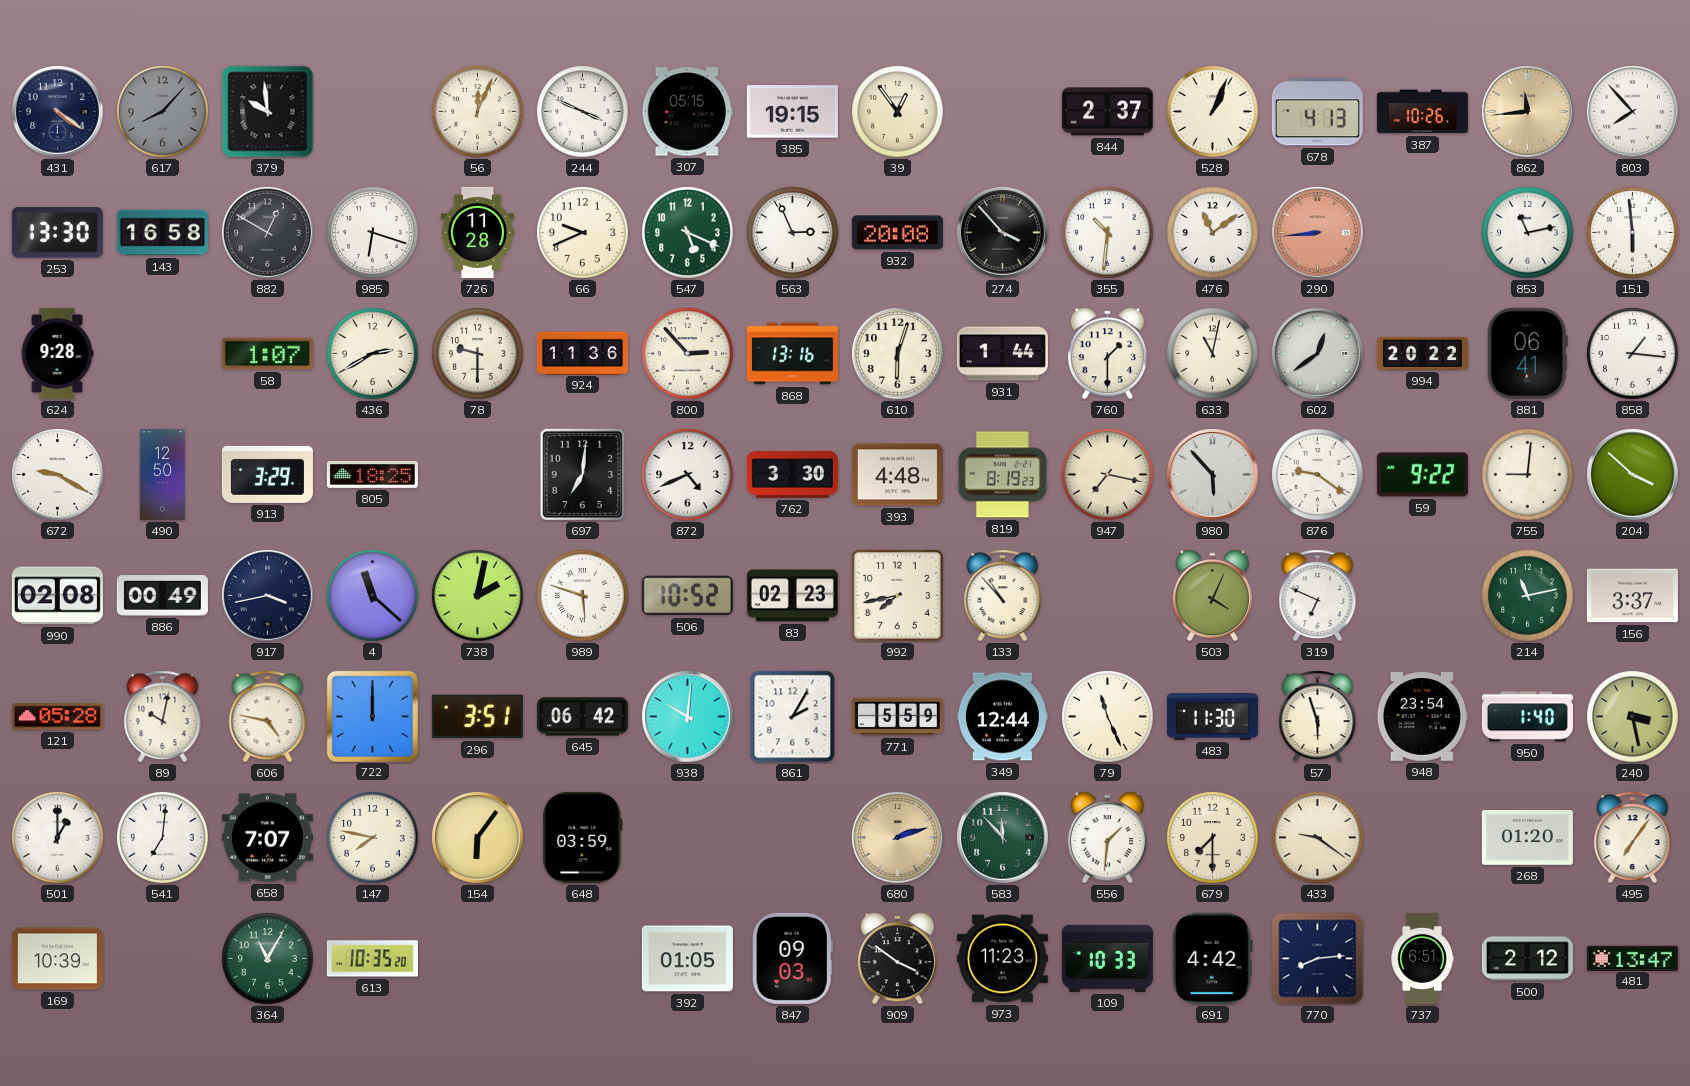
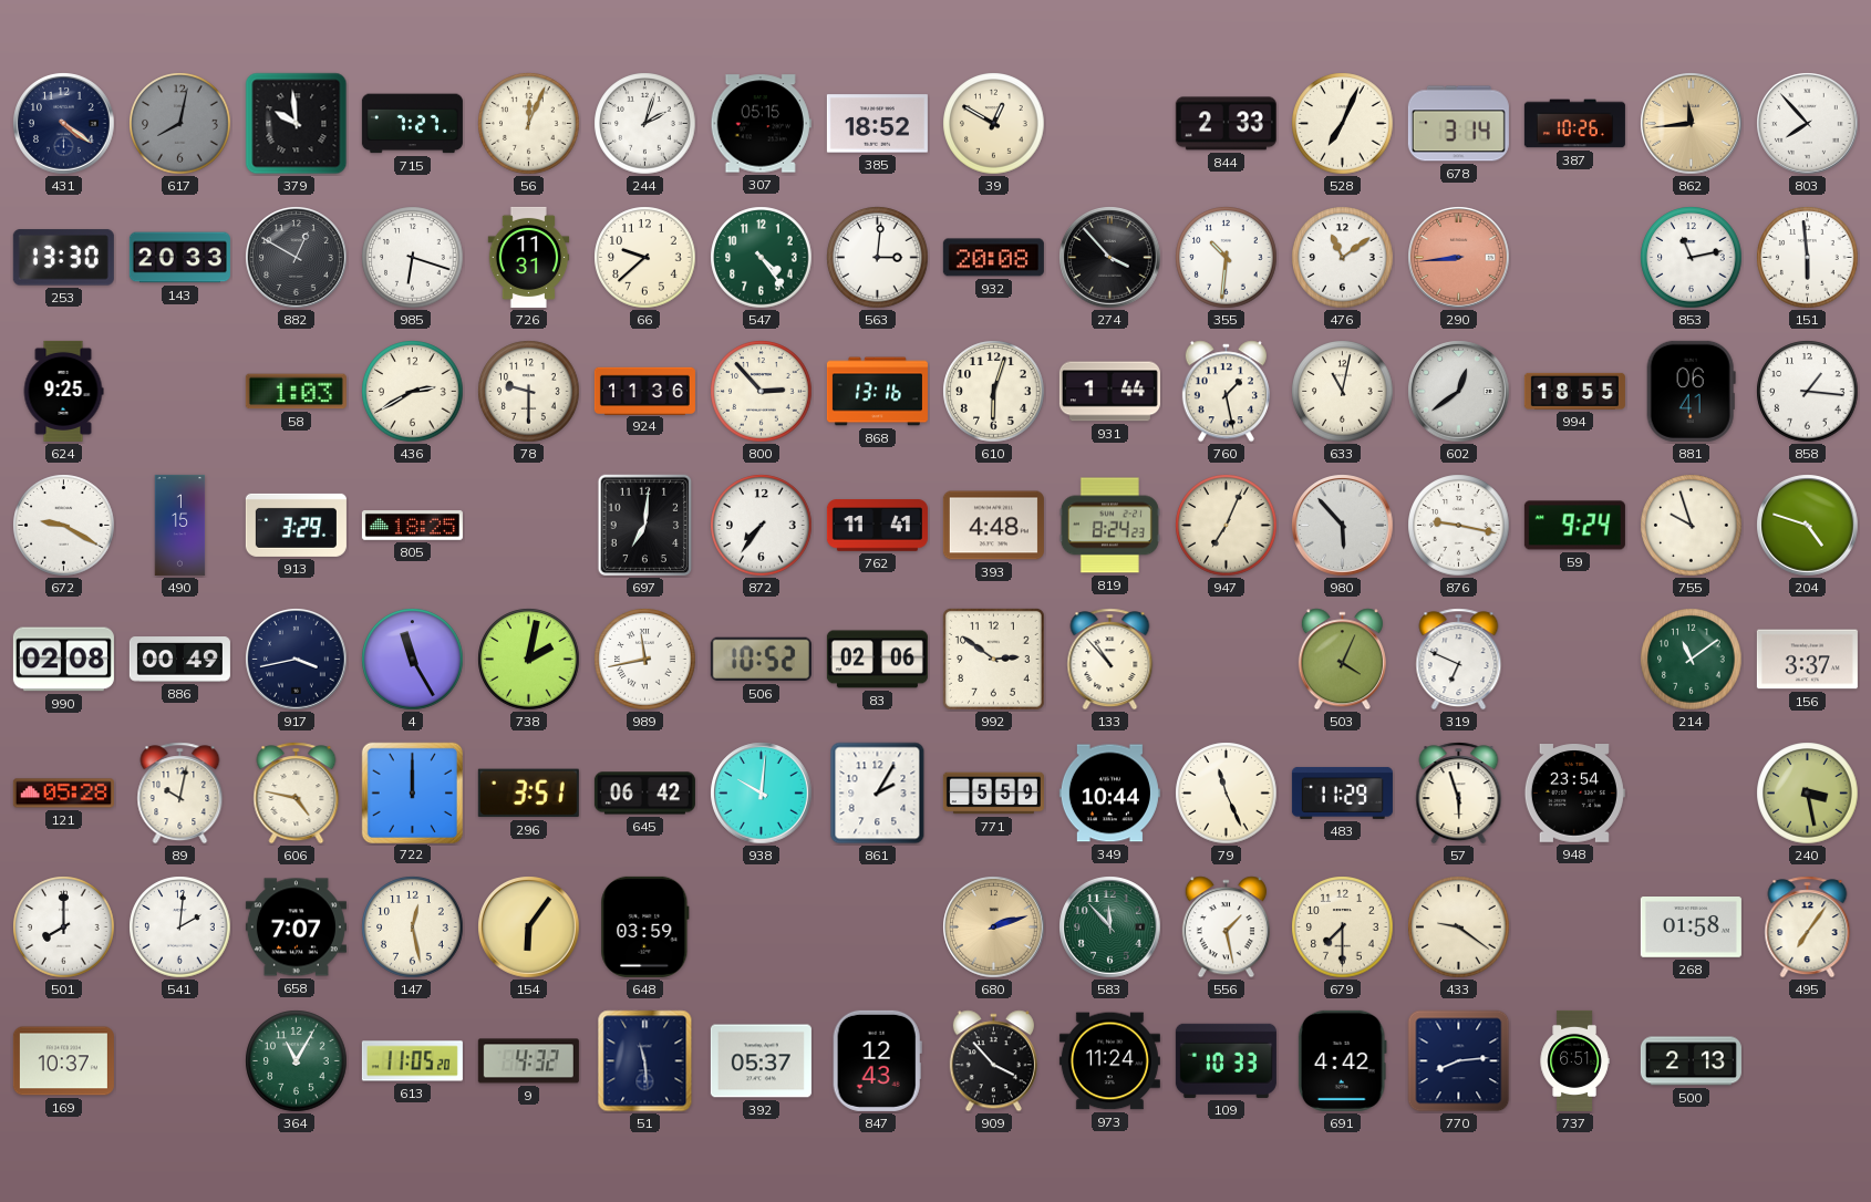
617: 8:07 -> 8:02 (180, 124)
715: none -> 7:27 (412, 124)
244: 3:49 -> 2:03 (645, 124)
385: 19:15 -> 18:52 (877, 124)
39: 12:54 -> 12:50 (994, 124)
844: 2:37 -> 2:33 (1226, 124)
528: 1:04 -> 7:04 (1343, 124)
678: 4:13 -> 3:14 (1458, 124)
143: 16:58 -> 20:33 (179, 258)
726: 11:28 -> 11:31 (529, 257)
66: 9:41 -> 9:38 (645, 258)
547: 5:19 -> 4:24 (762, 258)
563: 2:56 -> 3:01 (878, 258)
624: 9:28 -> 9:25 (63, 391)
58: 1:07 -> 1:03 (296, 392)
760: 1:30 -> 1:28 (1226, 392)
994: 20:22 -> 18:55 (1574, 391)
490: 12:50 -> 1:15 (180, 525)
872: 4:41 -> 7:36 (762, 526)
762: 3:30 -> 11:41 (877, 526)
819: 8:19 -> 8:24 (1109, 526)
947: 7:17 -> 7:04 (1227, 526)
876: 9:21 -> 9:17 (1459, 526)
59: 9:22 -> 9:24 (1574, 526)
755: 9:01 -> 9:57 (1692, 526)
204: 3:52 -> 4:48 (1808, 526)
4: 11:22 -> 11:25 (413, 660)
989: 5:48 -> 11:43 (645, 660)
83: 02:23 -> 02:06 (877, 660)
992: 7:43 -> 2:51 (994, 660)
214: 11:13 -> 11:09 (1692, 660)
349: 12:44 -> 10:44 (1109, 794)
483: 11:30 -> 11:29 (1342, 792)
950: 1:40 -> none (1527, 717)
501: 1:00 -> 8:00 (64, 928)
541: 7:01 -> 2:01 (180, 928)
147: 7:47 -> 12:28 (413, 928)
556: 1:31 -> 1:28 (1226, 928)
268: 01:20 -> 01:58 (1691, 928)
169: 10:39 -> 10:37 (63, 1061)
613: 10:35 -> 11:05 (412, 1061)
9: none -> 4:32 (528, 1061)
51: none -> 11:29 (645, 1061)
392: 01:05 -> 05:37 (761, 1061)
847: 09:03 -> 12:43 (877, 1060)
909: 3:51 -> 3:53 (993, 1061)
973: 11:23 -> 11:24 (1109, 1061)
500: 2:12 -> 2:13 (1691, 1061)
481: 13:47 -> none (1632, 958)
